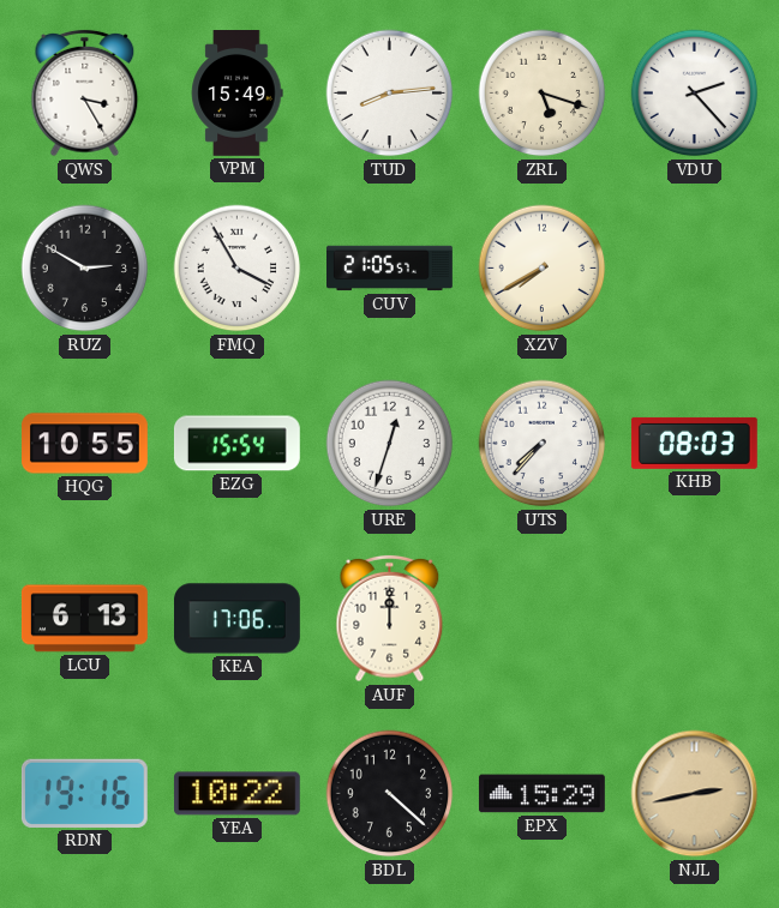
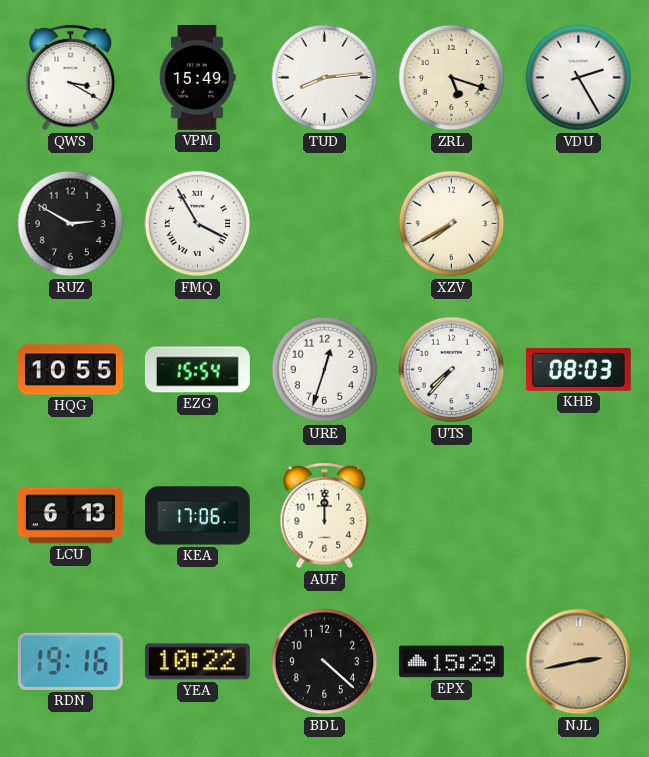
QWS: 3:25 -> 3:20 (71, 78)
VDU: 2:23 -> 2:25 (579, 78)
CUV: 21:05 -> none (390, 269)
